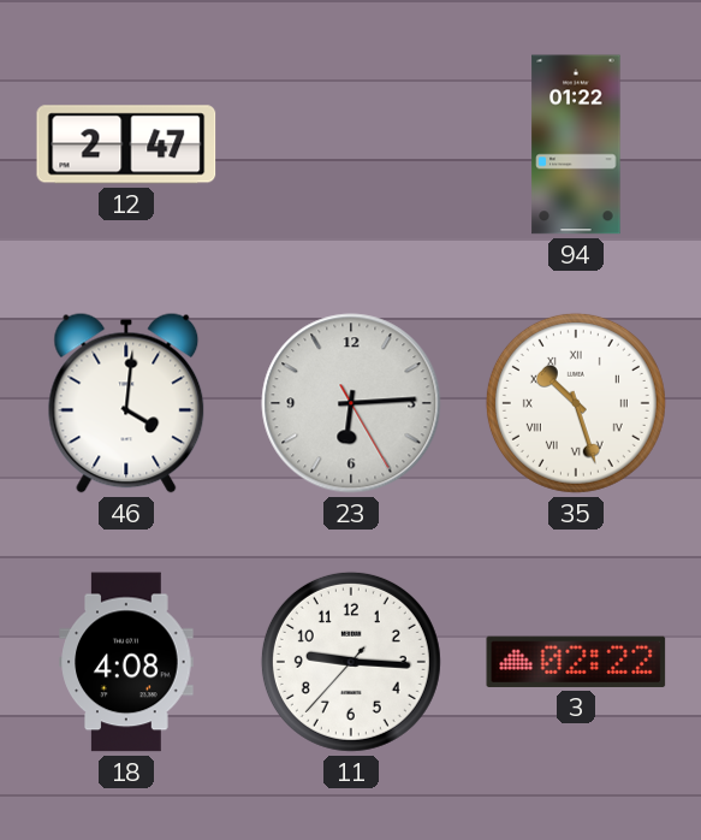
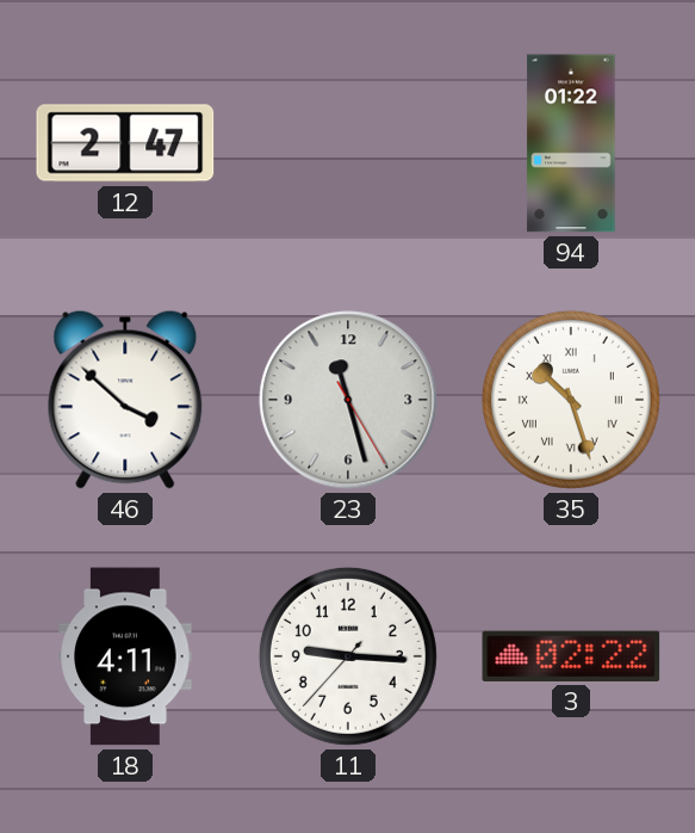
46: 4:01 -> 3:52 (125, 400)
23: 6:14 -> 11:27 (348, 400)
18: 4:08 -> 4:11 (125, 656)
